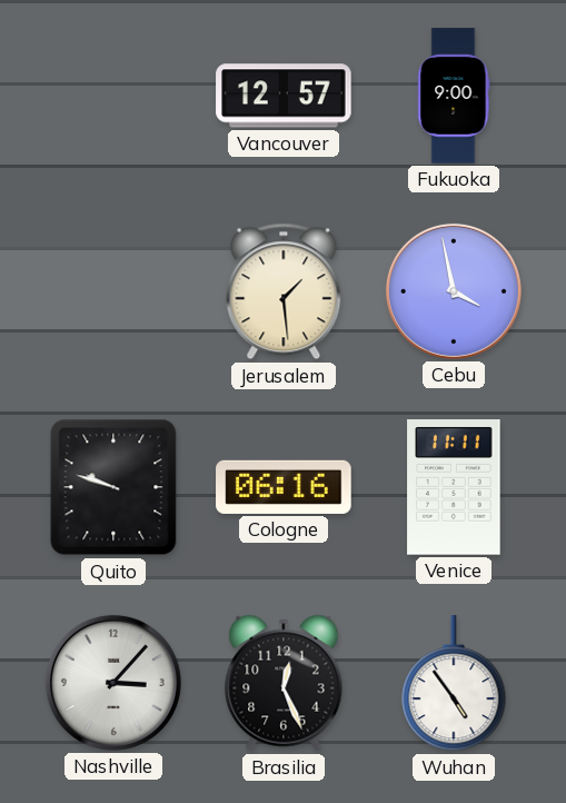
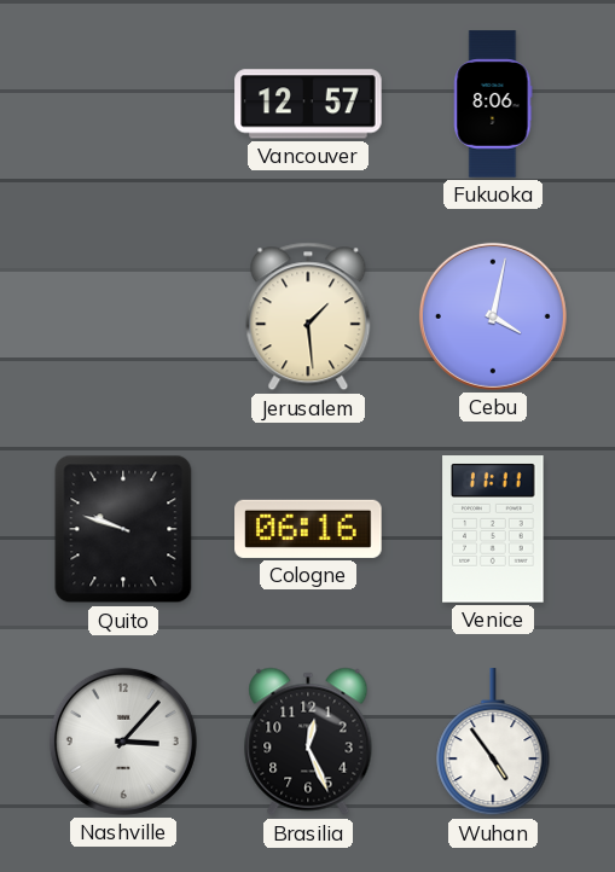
Fukuoka: 9:00 -> 8:06 (493, 104)
Cebu: 3:58 -> 4:02 (493, 316)
